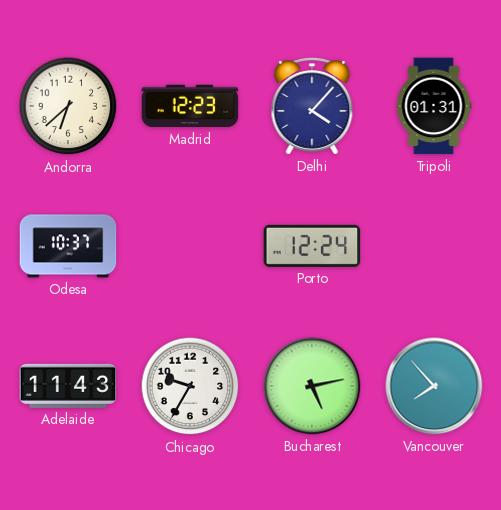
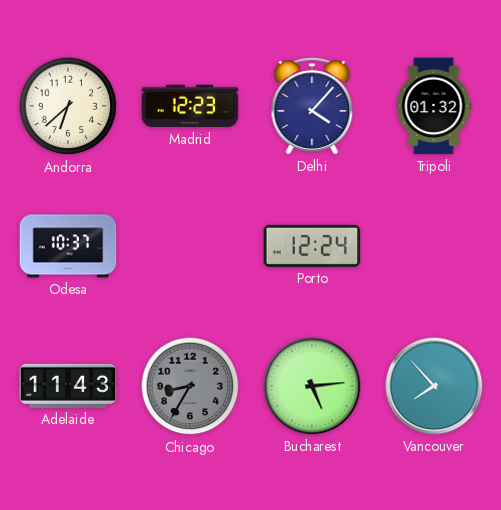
Tripoli: 01:31 -> 01:32 (434, 106)
Chicago: 9:35 -> 8:35 (190, 386)
Chicago dial: white -> grey (190, 386)
Bucharest: 5:13 -> 5:14 (312, 386)
